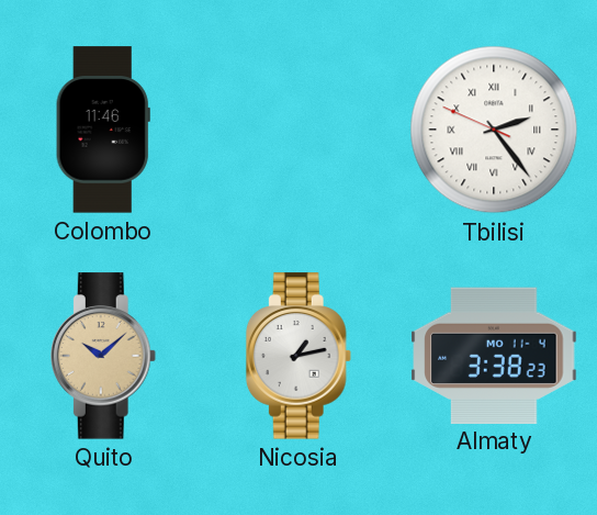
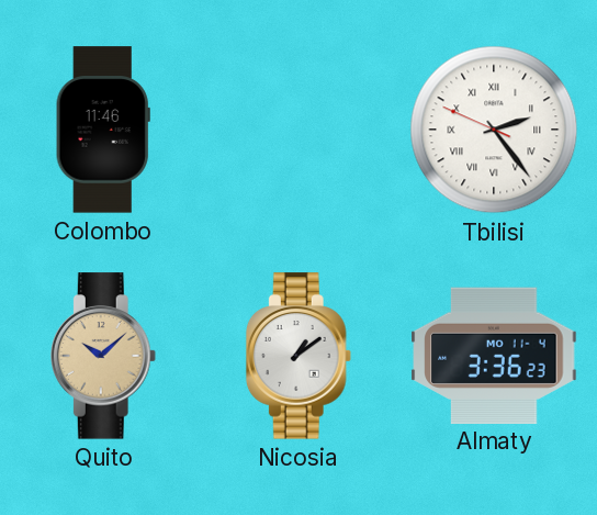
Nicosia: 1:13 -> 1:09 (298, 356)
Almaty: 3:38 -> 3:36 (494, 355)
